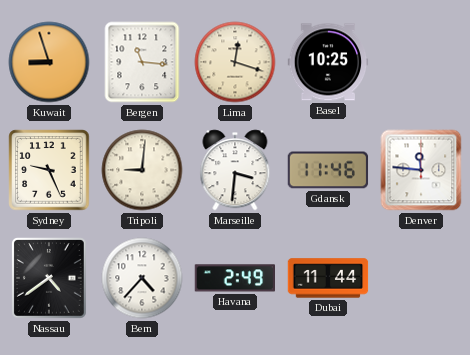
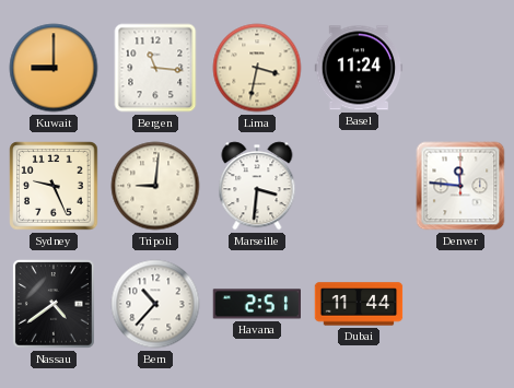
Kuwait: 8:57 -> 9:00 (54, 68)
Lima: 12:18 -> 3:32 (257, 68)
Basel: 10:25 -> 11:24 (359, 68)
Gdansk: 11:46 -> none (328, 170)
Bern: 4:37 -> 10:37 (155, 304)
Havana: 2:49 -> 2:51 (256, 304)
